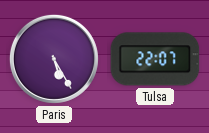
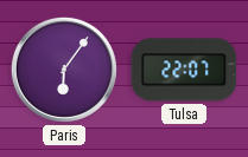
Paris: 5:25 -> 6:06 (64, 70)
